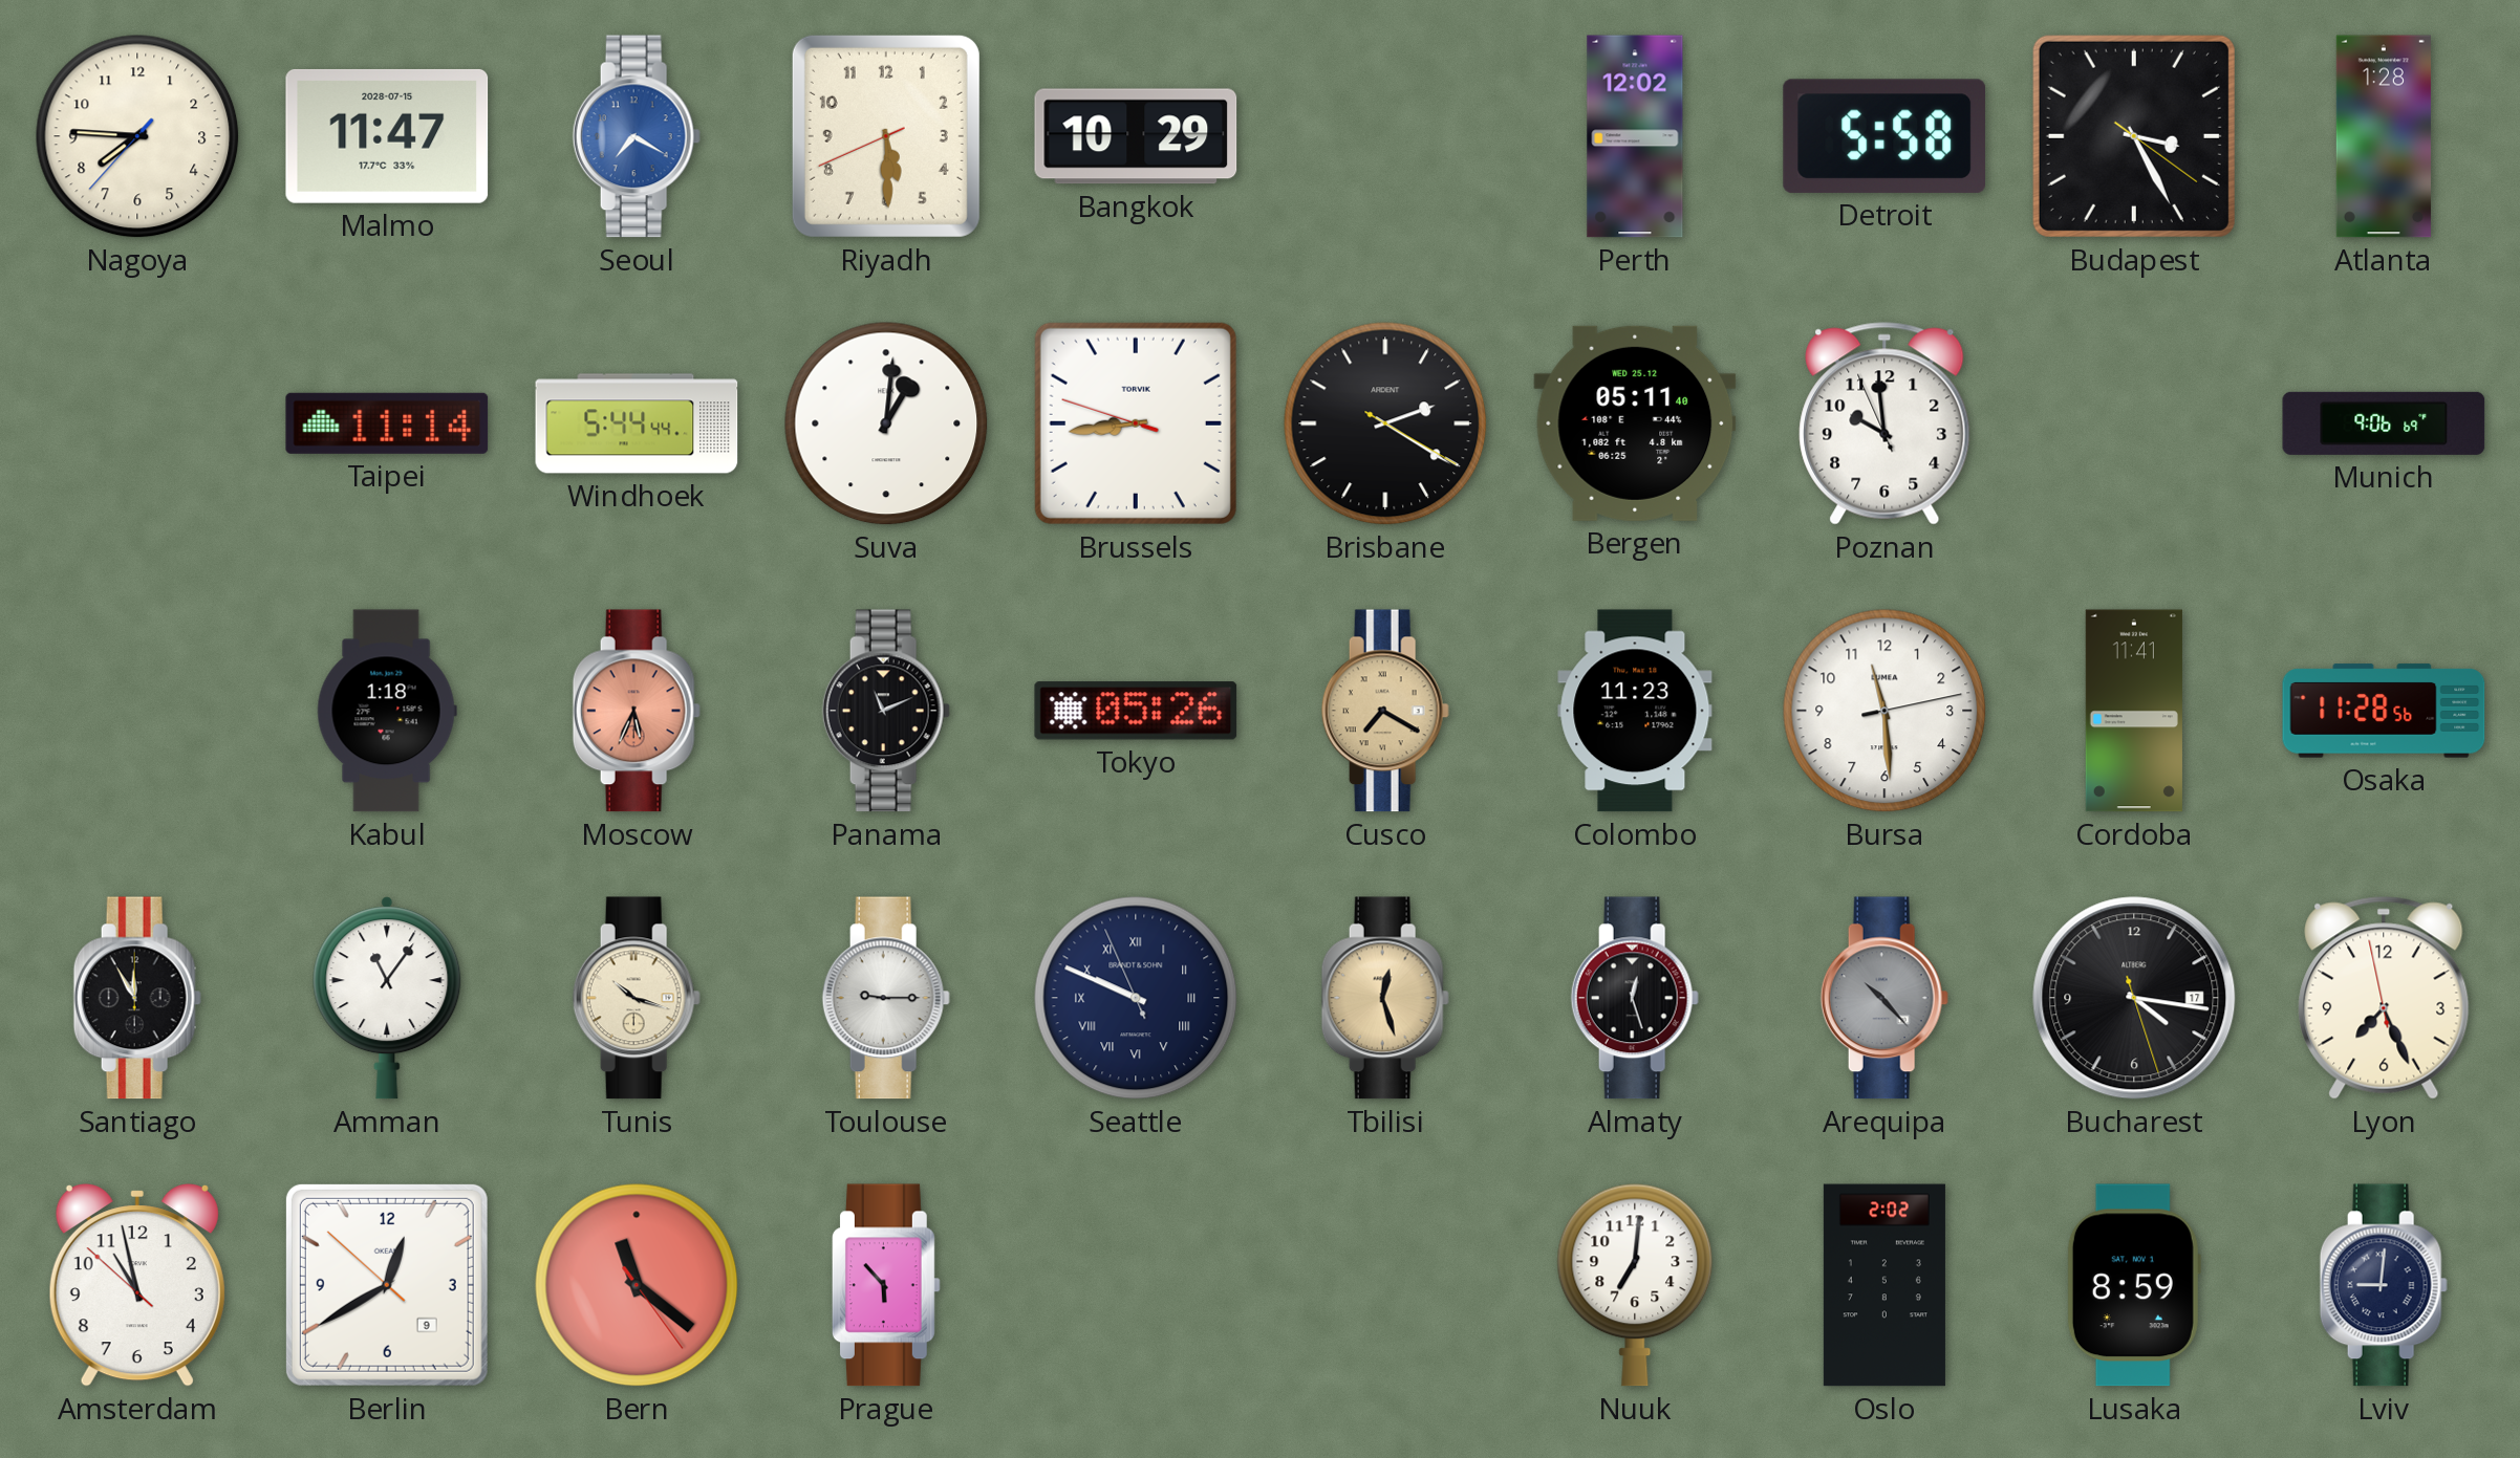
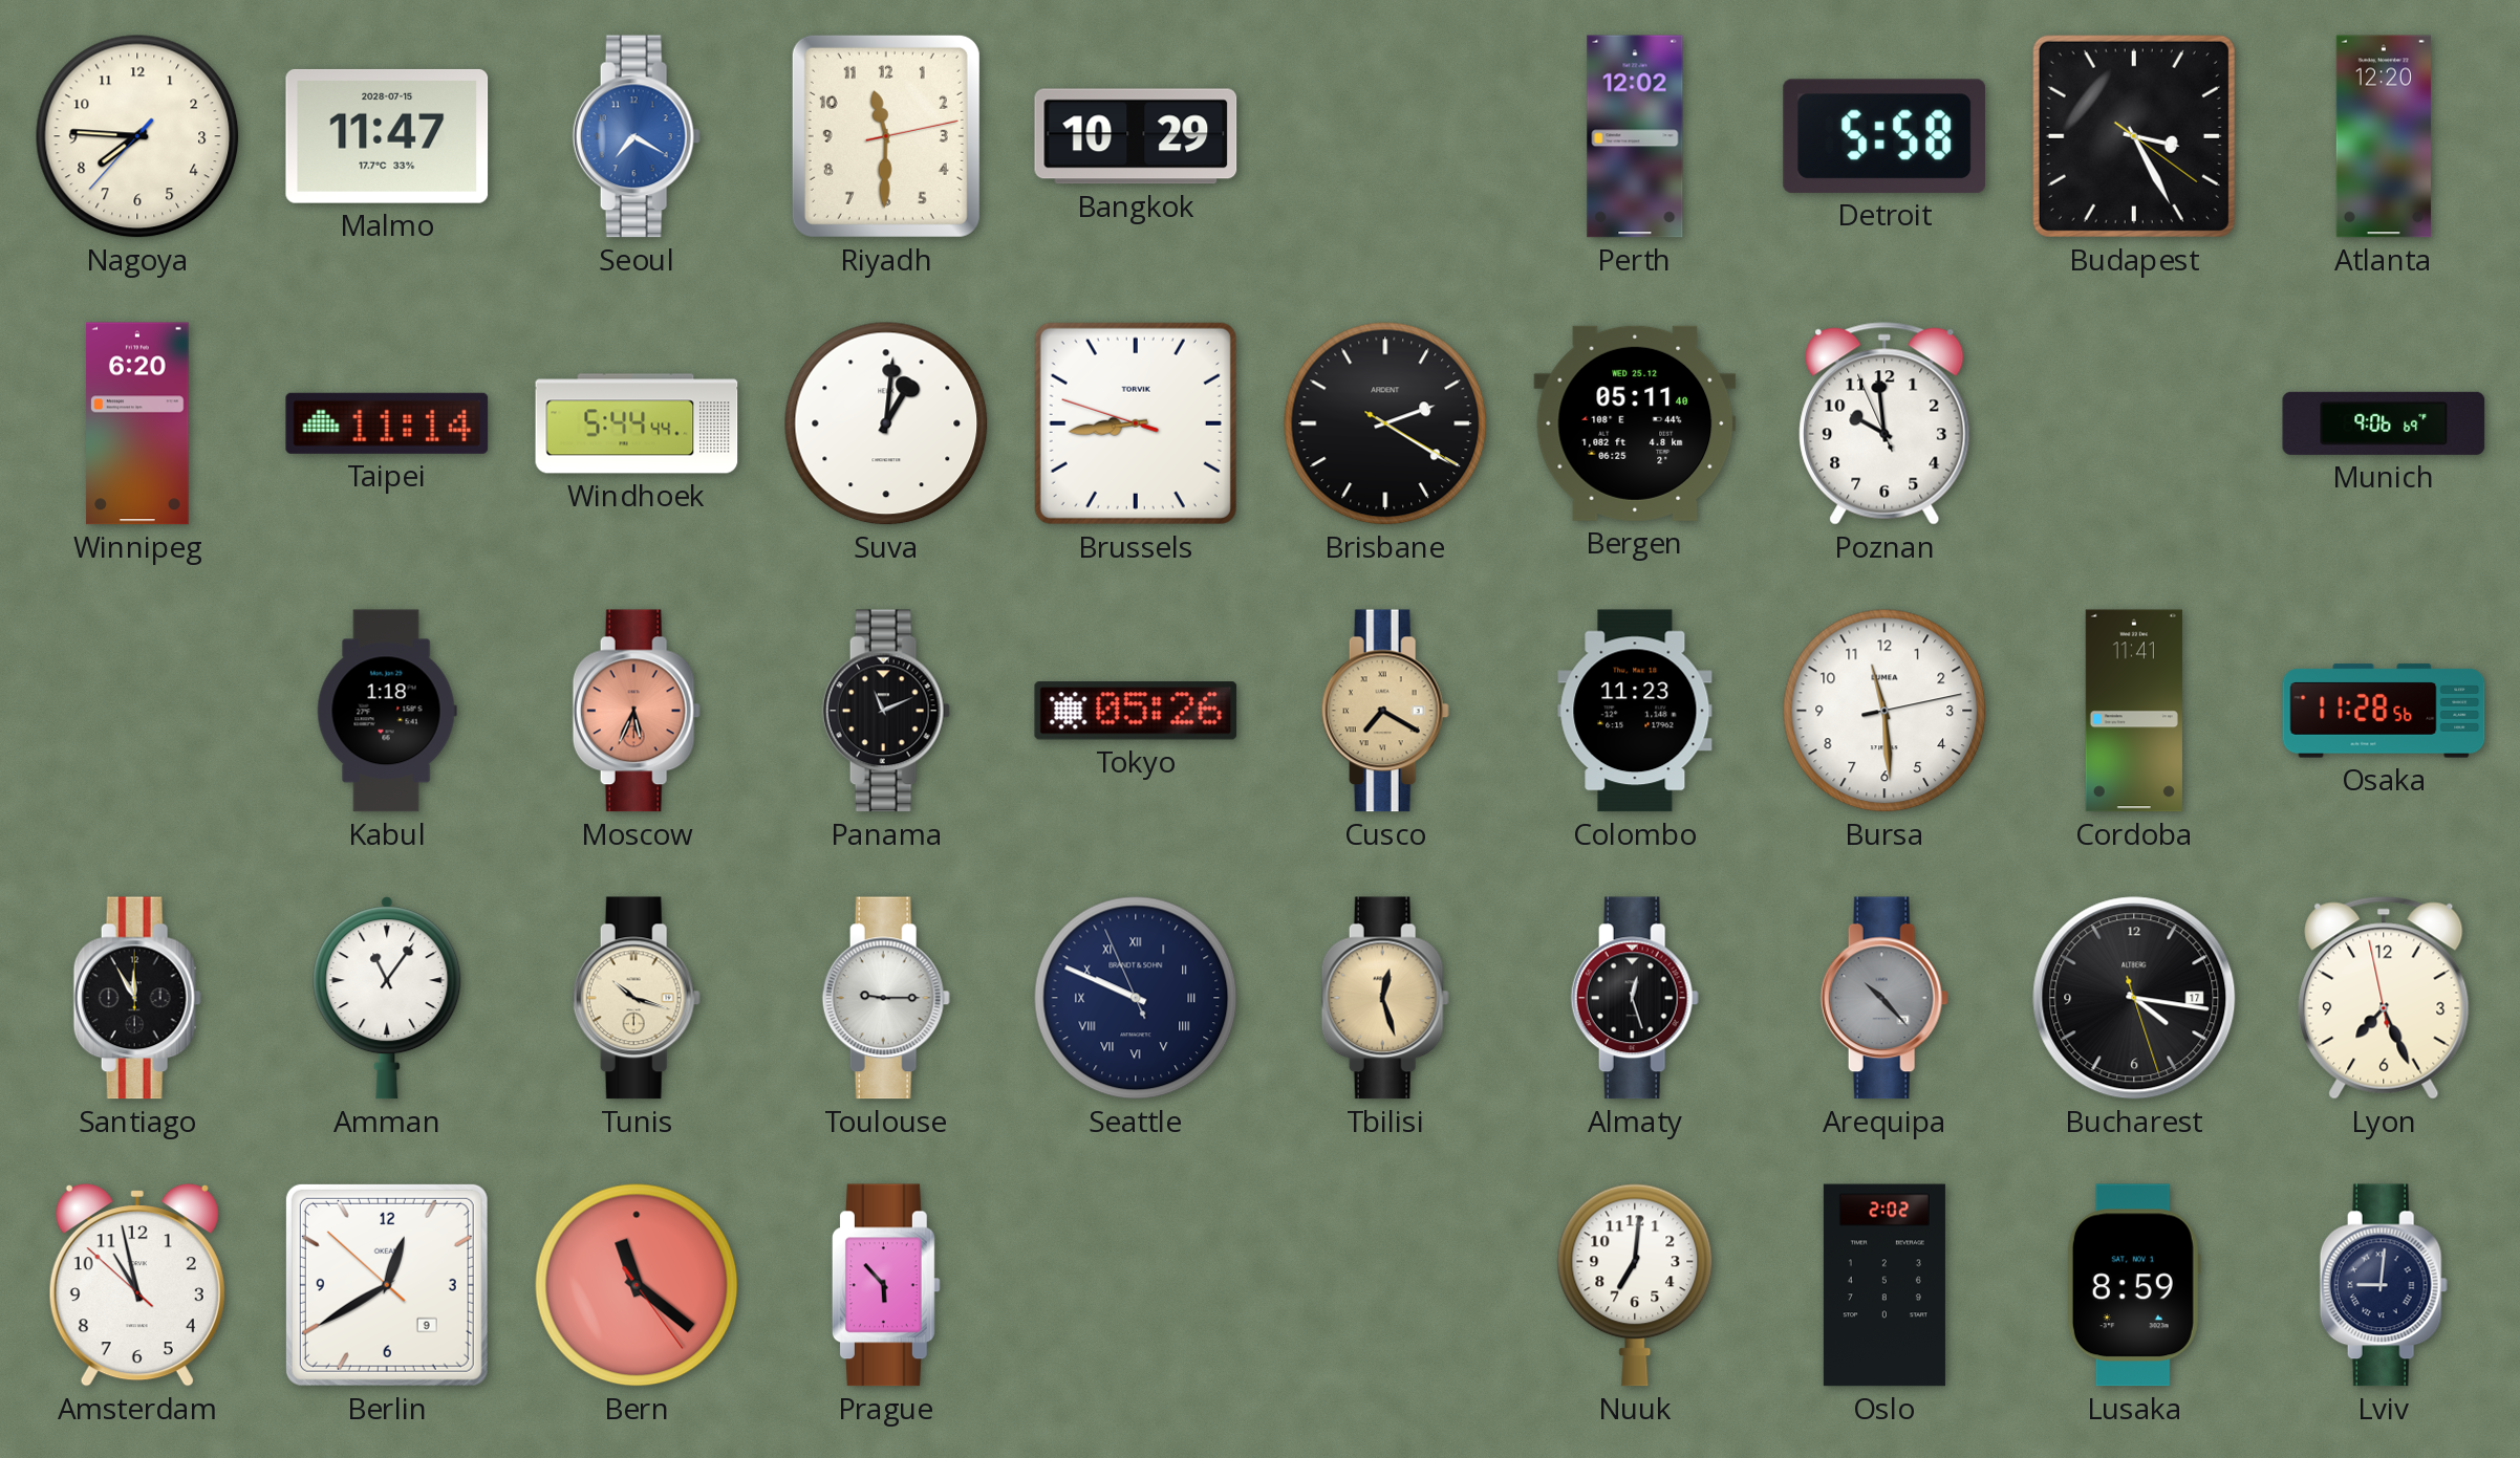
Riyadh: 5:29 -> 11:30 (886, 136)
Atlanta: 1:28 -> 12:20 (2384, 136)
Winnipeg: none -> 6:20 (137, 423)
